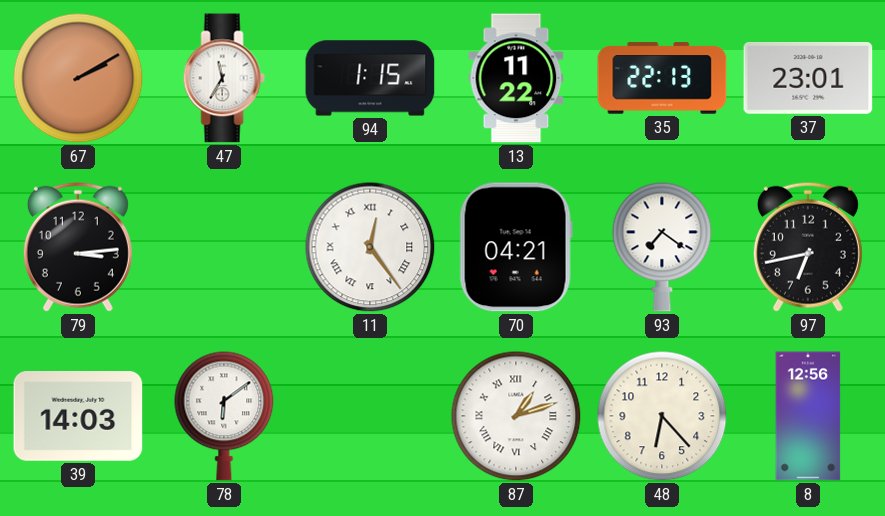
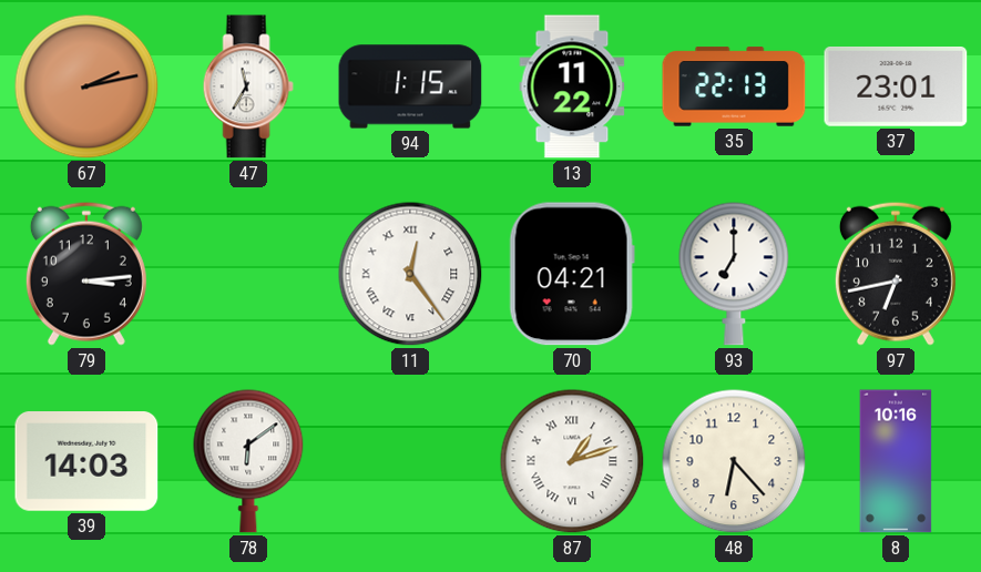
67: 2:10 -> 2:13 (86, 86)
93: 7:21 -> 7:00 (734, 274)
8: 12:56 -> 10:16 (896, 461)
